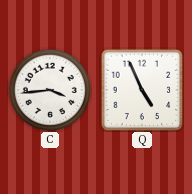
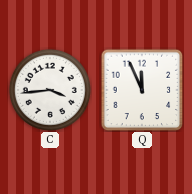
Q: 4:56 -> 11:56 (142, 90)
